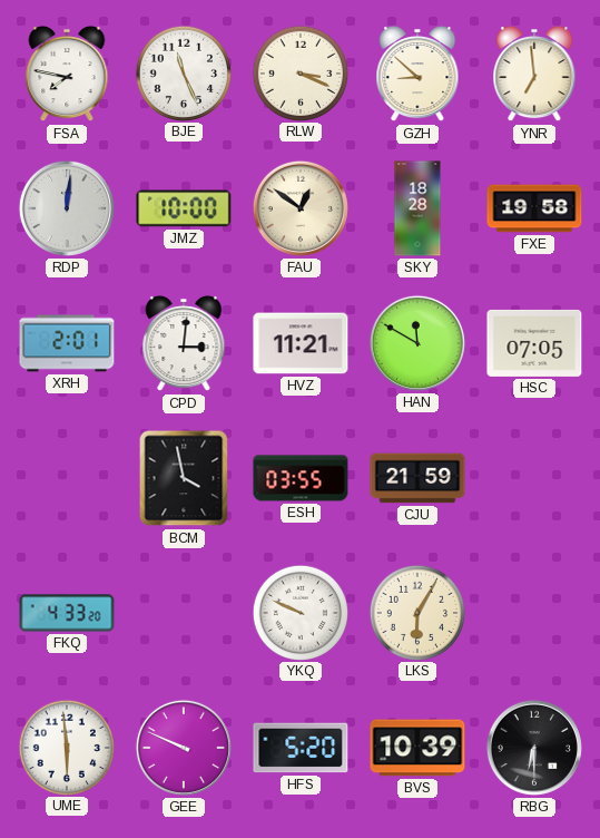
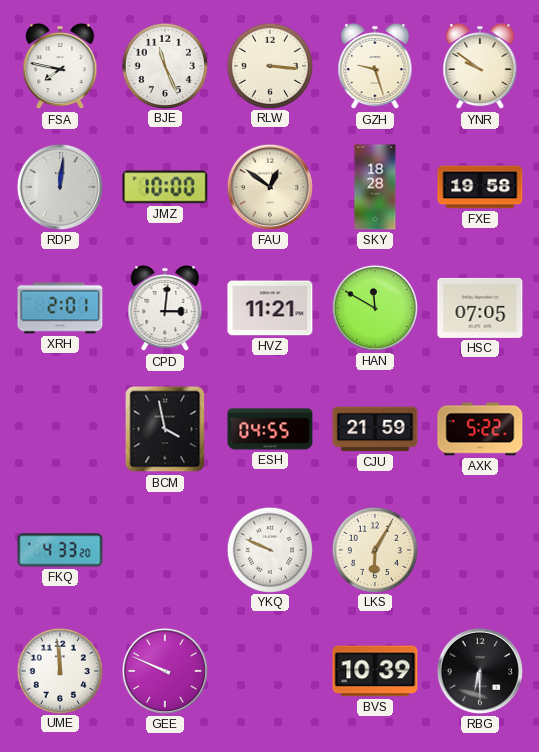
RLW: 3:19 -> 3:16 (269, 65)
GZH: 8:52 -> 9:27 (375, 66)
YNR: 6:59 -> 9:51 (480, 66)
ESH: 03:55 -> 04:55 (270, 429)
AXK: none -> 5:22 (480, 429)
UME: 5:59 -> 11:59 (59, 670)
HFS: 5:20 -> none (301, 748)
